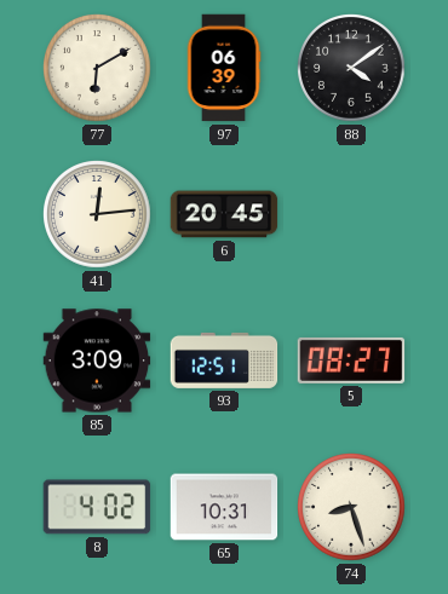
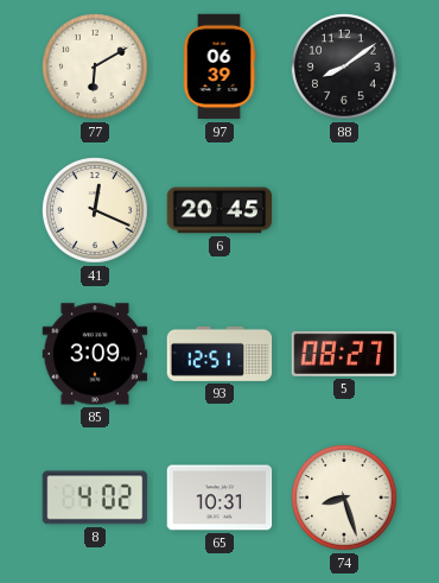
88: 4:09 -> 8:09 (345, 68)
41: 12:14 -> 12:19 (96, 211)
